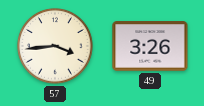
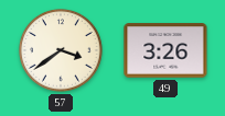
57: 3:44 -> 3:39 (62, 51)
